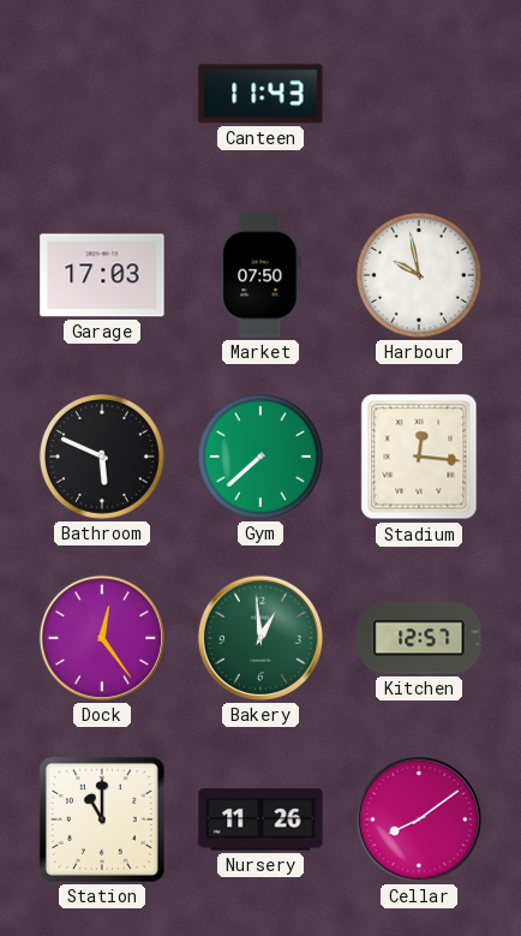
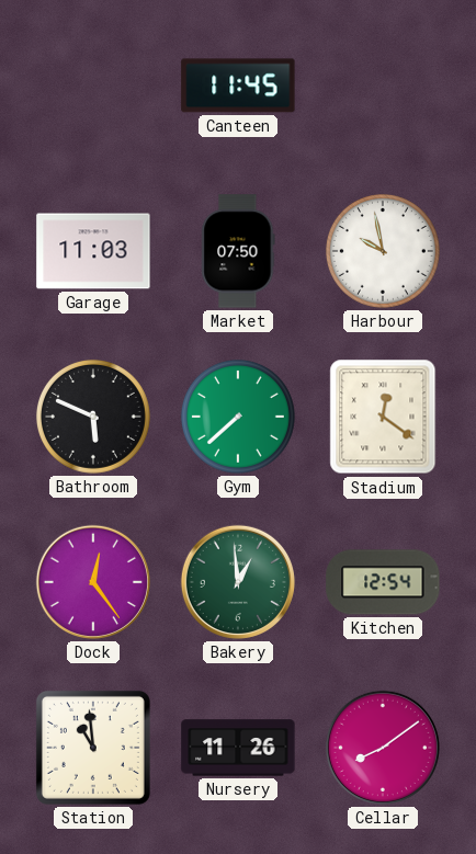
Canteen: 11:43 -> 11:45 (238, 86)
Garage: 17:03 -> 11:03 (93, 251)
Stadium: 12:16 -> 12:21 (383, 417)
Kitchen: 12:57 -> 12:54 (383, 582)
Station: 11:00 -> 10:59 (93, 748)
